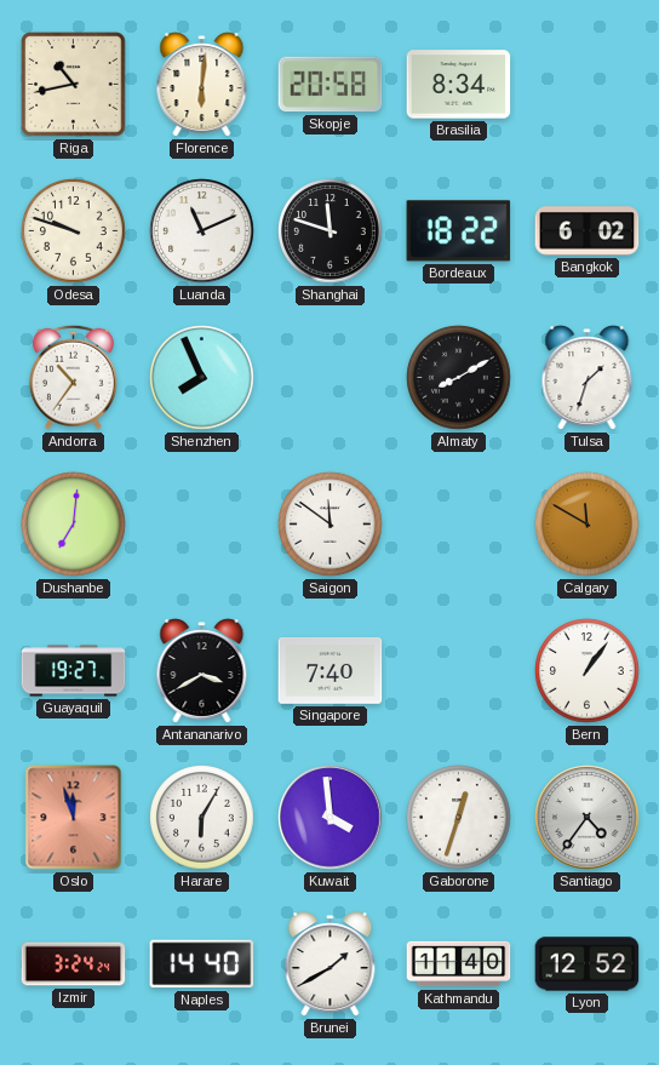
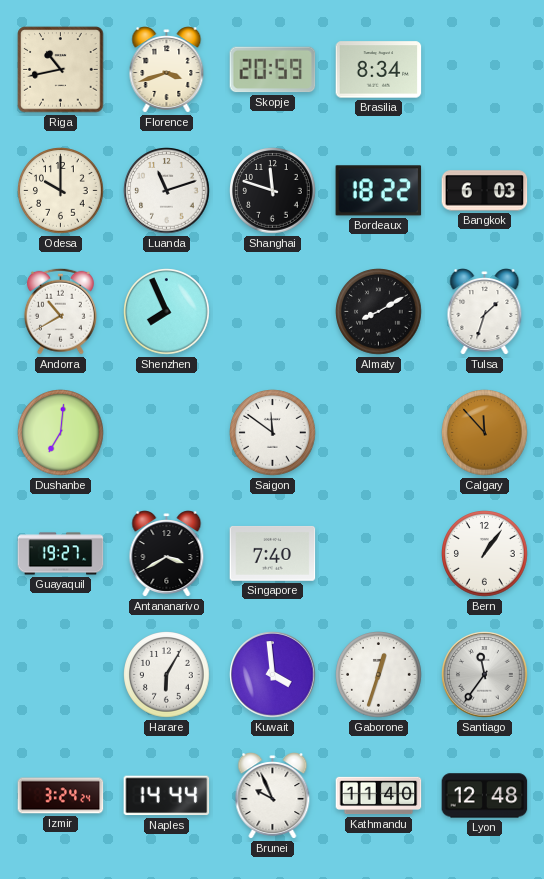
Florence: 6:01 -> 3:42 (167, 70)
Skopje: 20:58 -> 20:59 (273, 70)
Odesa: 9:48 -> 10:00 (61, 191)
Luanda: 11:11 -> 11:12 (167, 191)
Bangkok: 6:02 -> 6:03 (485, 191)
Andorra: 10:36 -> 10:40 (60, 311)
Calgary: 11:50 -> 11:53 (485, 433)
Oslo: 11:57 -> none (74, 818)
Santiago: 4:36 -> 11:36 (485, 675)
Naples: 14:40 -> 14:44 (167, 796)
Brunei: 1:40 -> 9:56 (273, 796)
Lyon: 12:52 -> 12:48 (485, 796)
